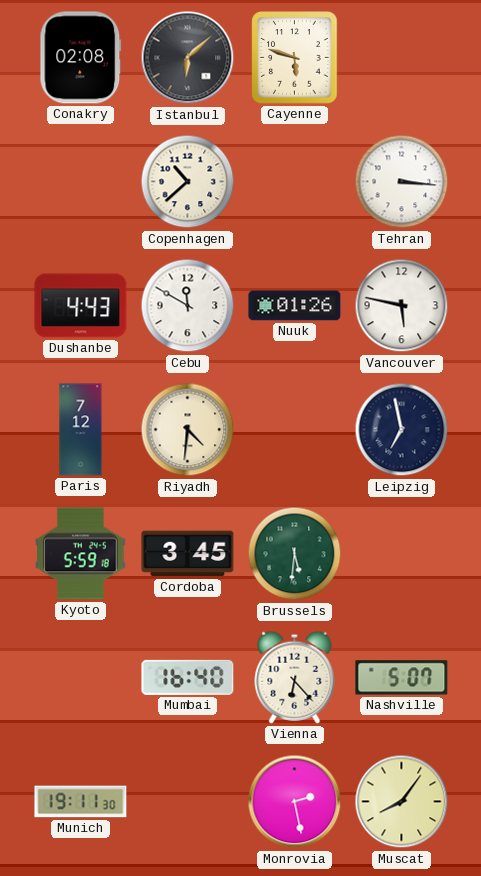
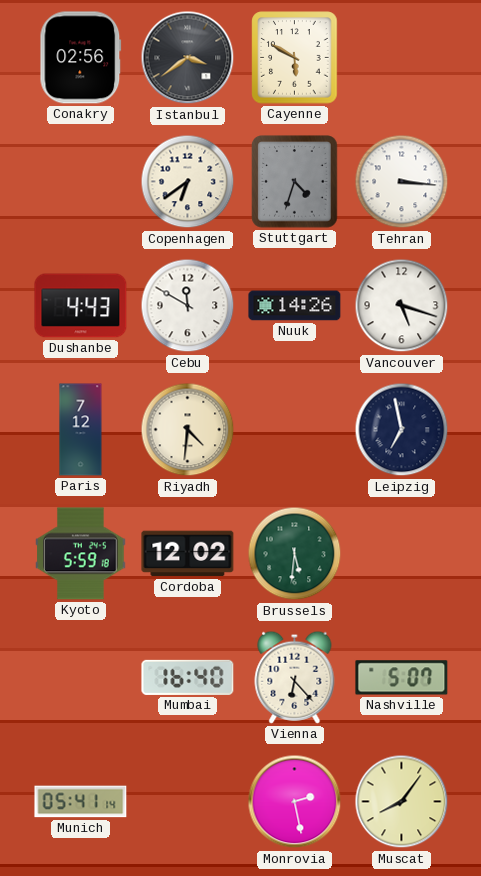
Conakry: 02:08 -> 02:56 (81, 58)
Istanbul: 6:08 -> 3:39 (188, 58)
Cayenne: 5:48 -> 5:50 (295, 58)
Copenhagen: 10:38 -> 6:39 (188, 182)
Stuttgart: none -> 4:33 (295, 182)
Nuuk: 01:26 -> 14:26 (295, 306)
Vancouver: 5:47 -> 5:18 (402, 306)
Cordoba: 3:45 -> 12:02 (188, 554)
Munich: 19:11 -> 05:41 (81, 802)
